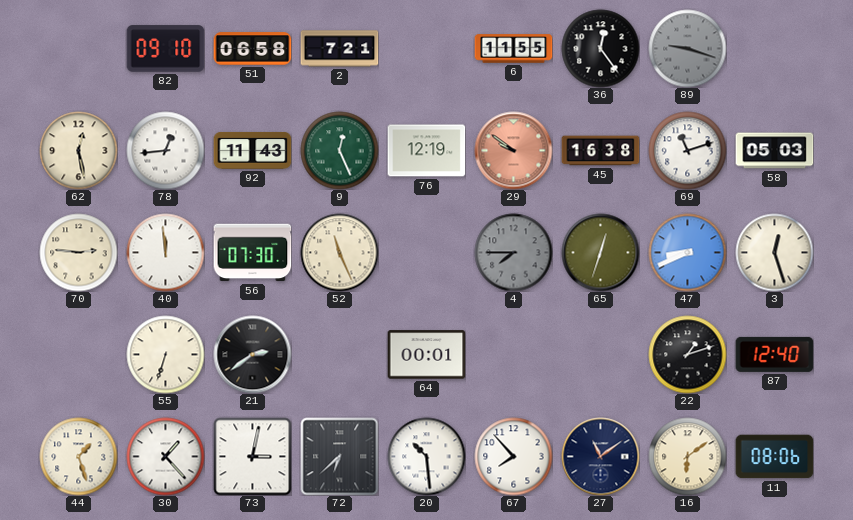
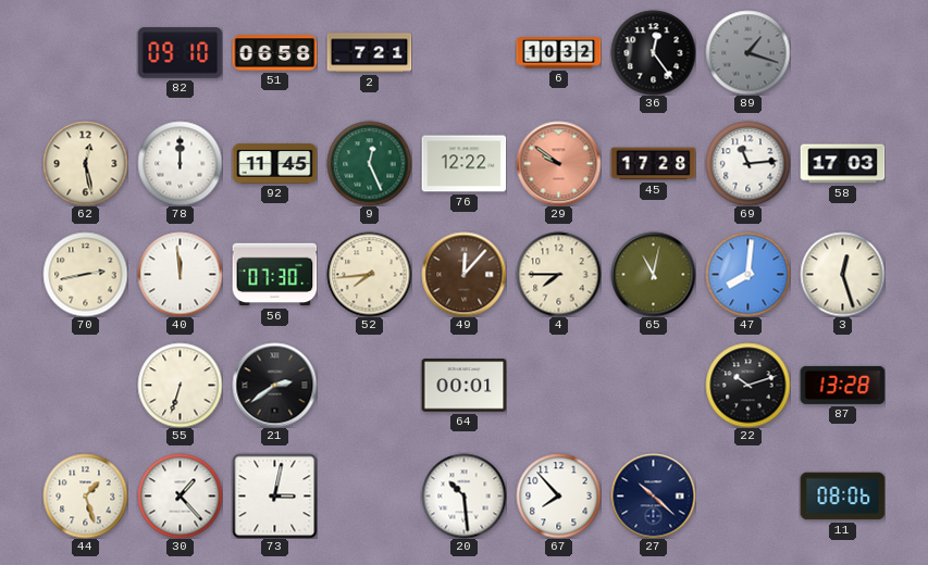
6: 11:55 -> 10:32 (558, 53)
89: 9:18 -> 1:18 (747, 52)
78: 12:44 -> 12:00 (180, 163)
92: 11:43 -> 11:45 (274, 163)
76: 12:19 -> 12:22 (463, 164)
45: 16:38 -> 17:28 (653, 164)
69: 11:12 -> 11:14 (747, 163)
58: 05:03 -> 17:03 (842, 164)
70: 2:46 -> 2:43 (85, 274)
52: 11:26 -> 7:44 (369, 274)
49: none -> 12:07 (463, 274)
4 dial: grey -> cream (558, 274)
65: 12:33 -> 11:02 (653, 274)
47: 8:41 -> 8:01 (747, 274)
22: 1:12 -> 10:12 (747, 385)
87: 12:40 -> 13:28 (842, 385)
72: 6:38 -> none (339, 456)
27: 11:09 -> 10:22 (653, 495)
16: 6:09 -> none (687, 456)
